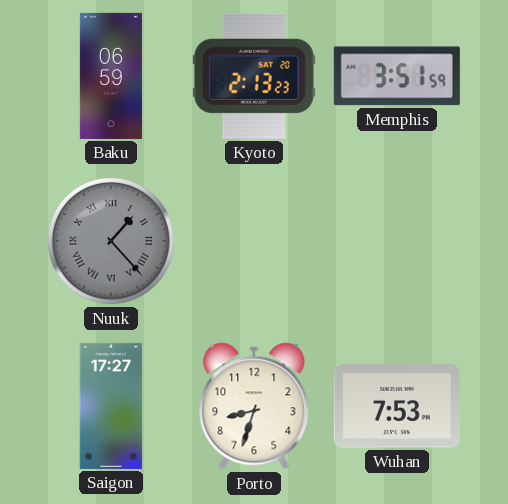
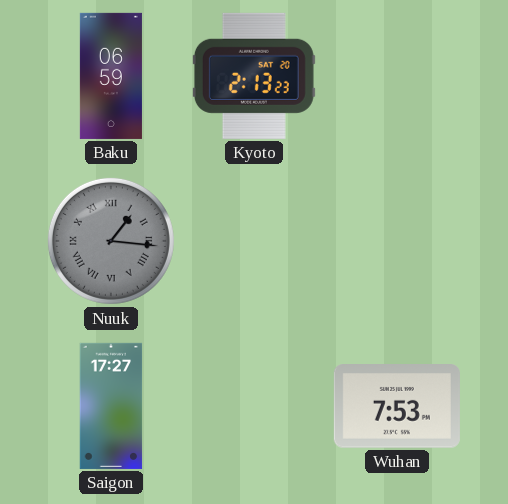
Memphis: 3:51 -> none (397, 76)
Nuuk: 1:23 -> 1:16 (111, 241)
Porto: 8:33 -> none (254, 406)
